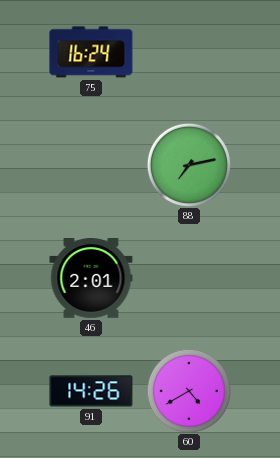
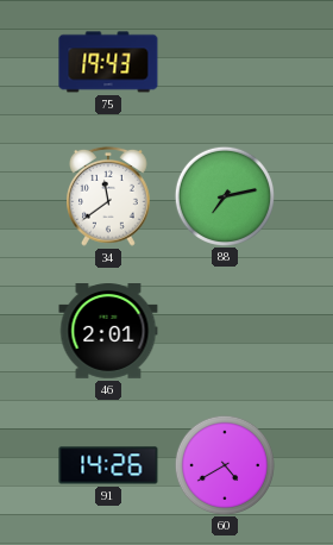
75: 16:24 -> 19:43 (108, 62)
34: none -> 11:39 (109, 196)
